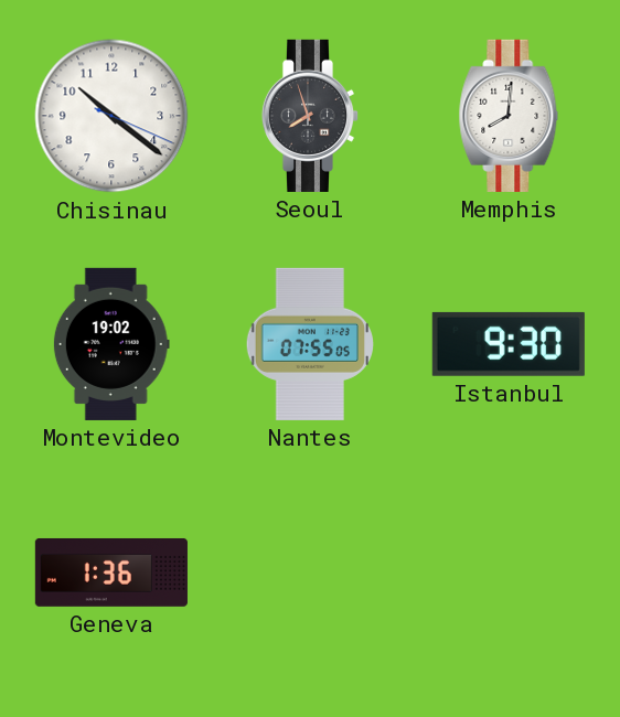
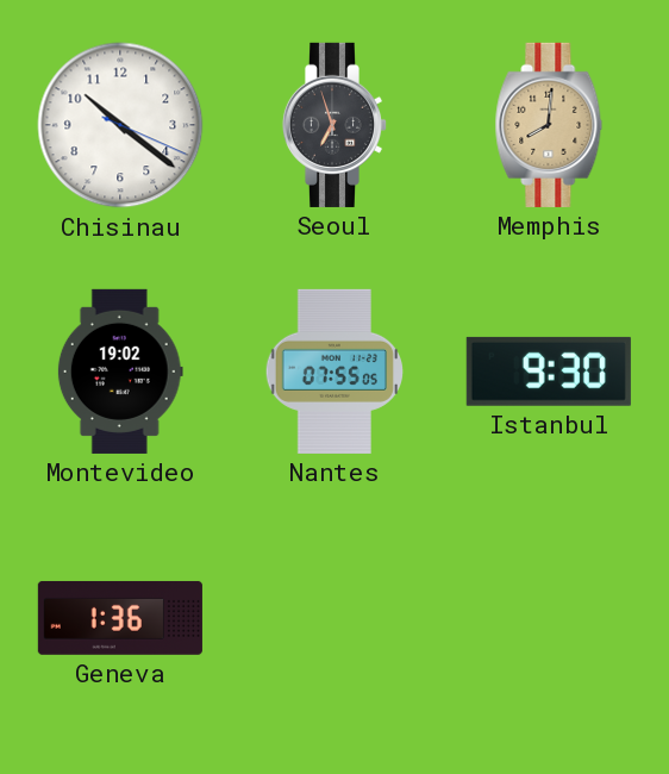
Seoul: 7:57 -> 6:57 (334, 125)
Memphis dial: white -> champagne (549, 125)
